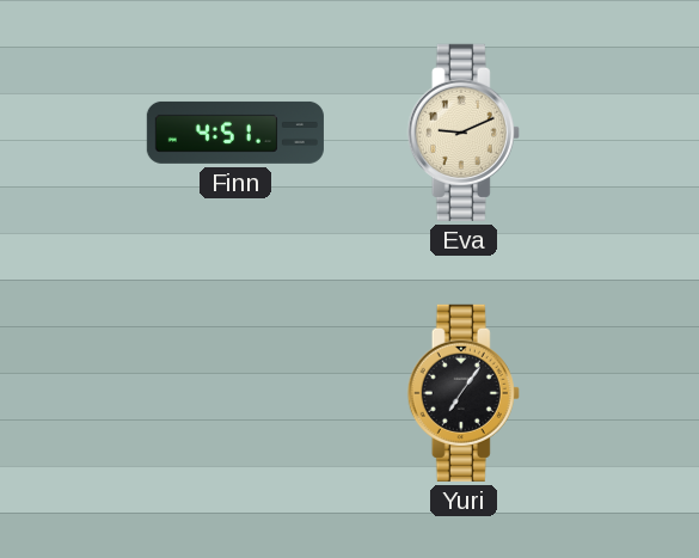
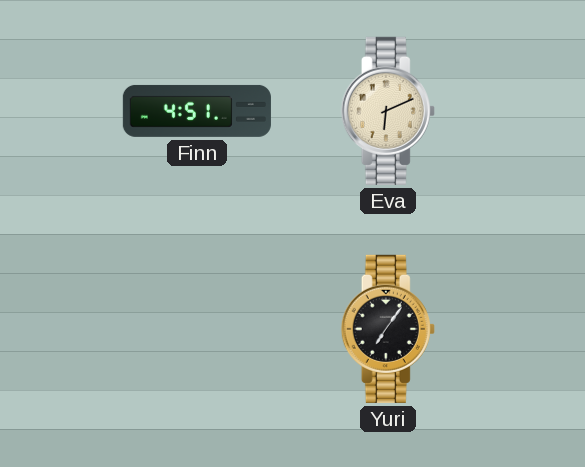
Eva: 9:11 -> 6:11 (388, 111)
